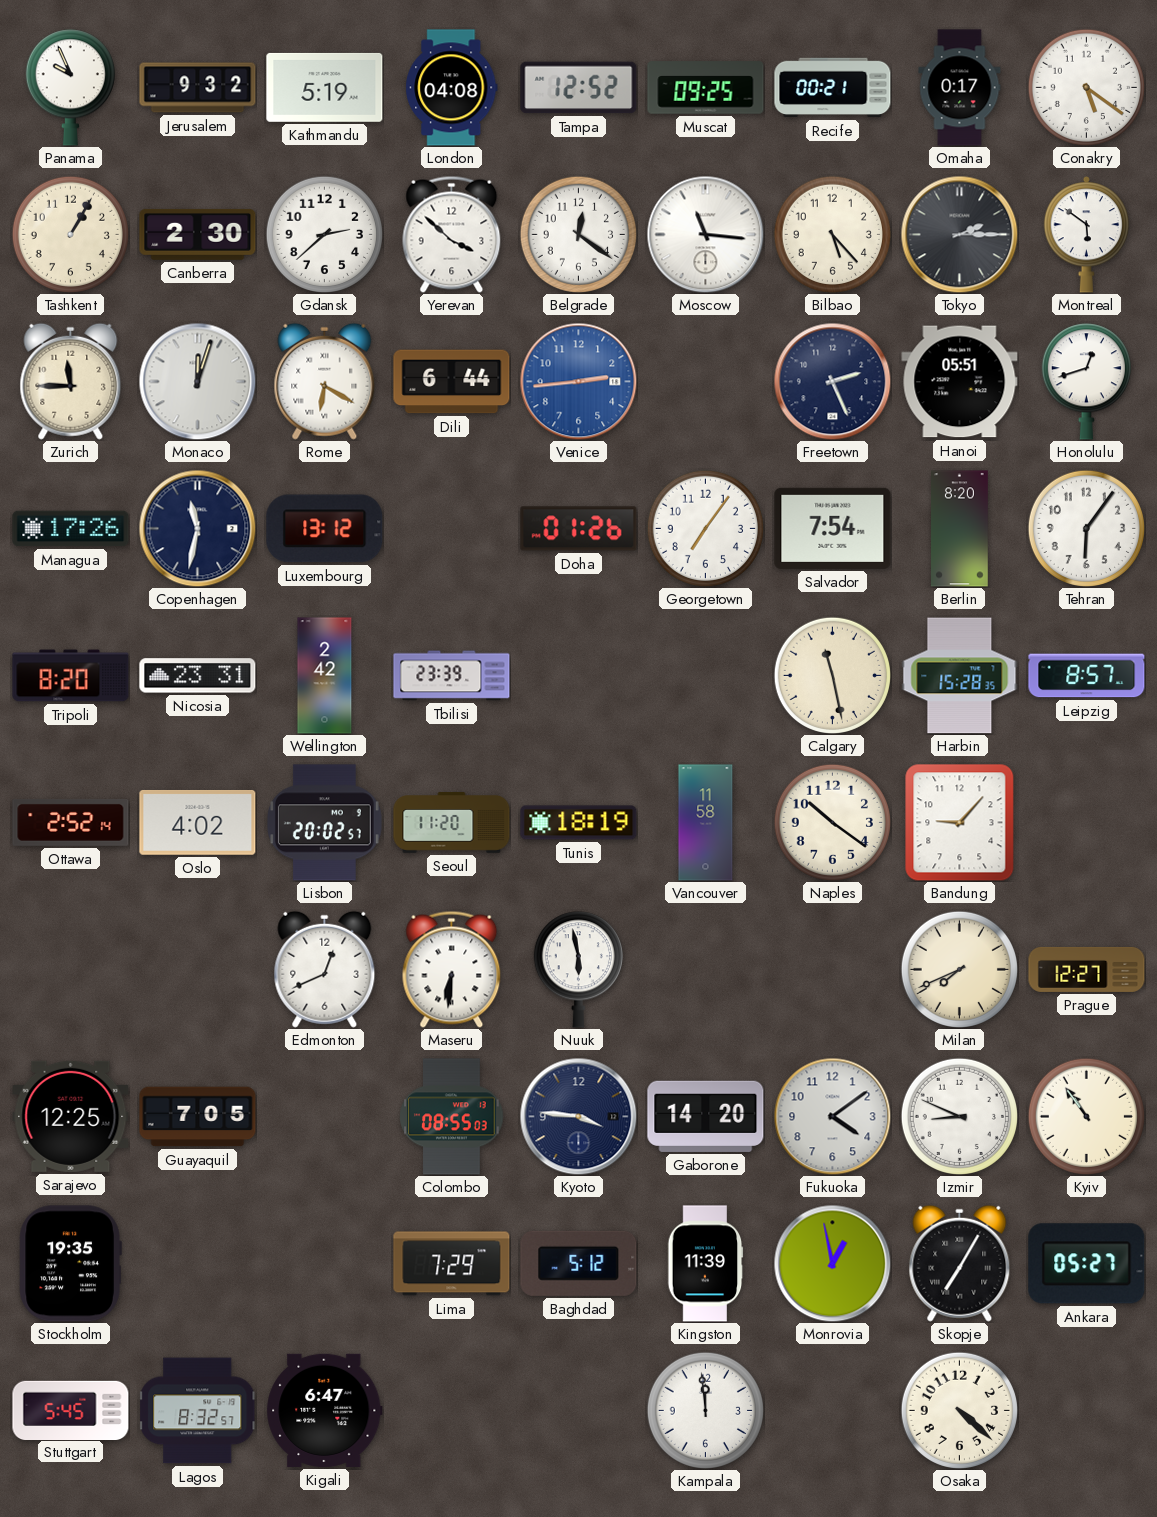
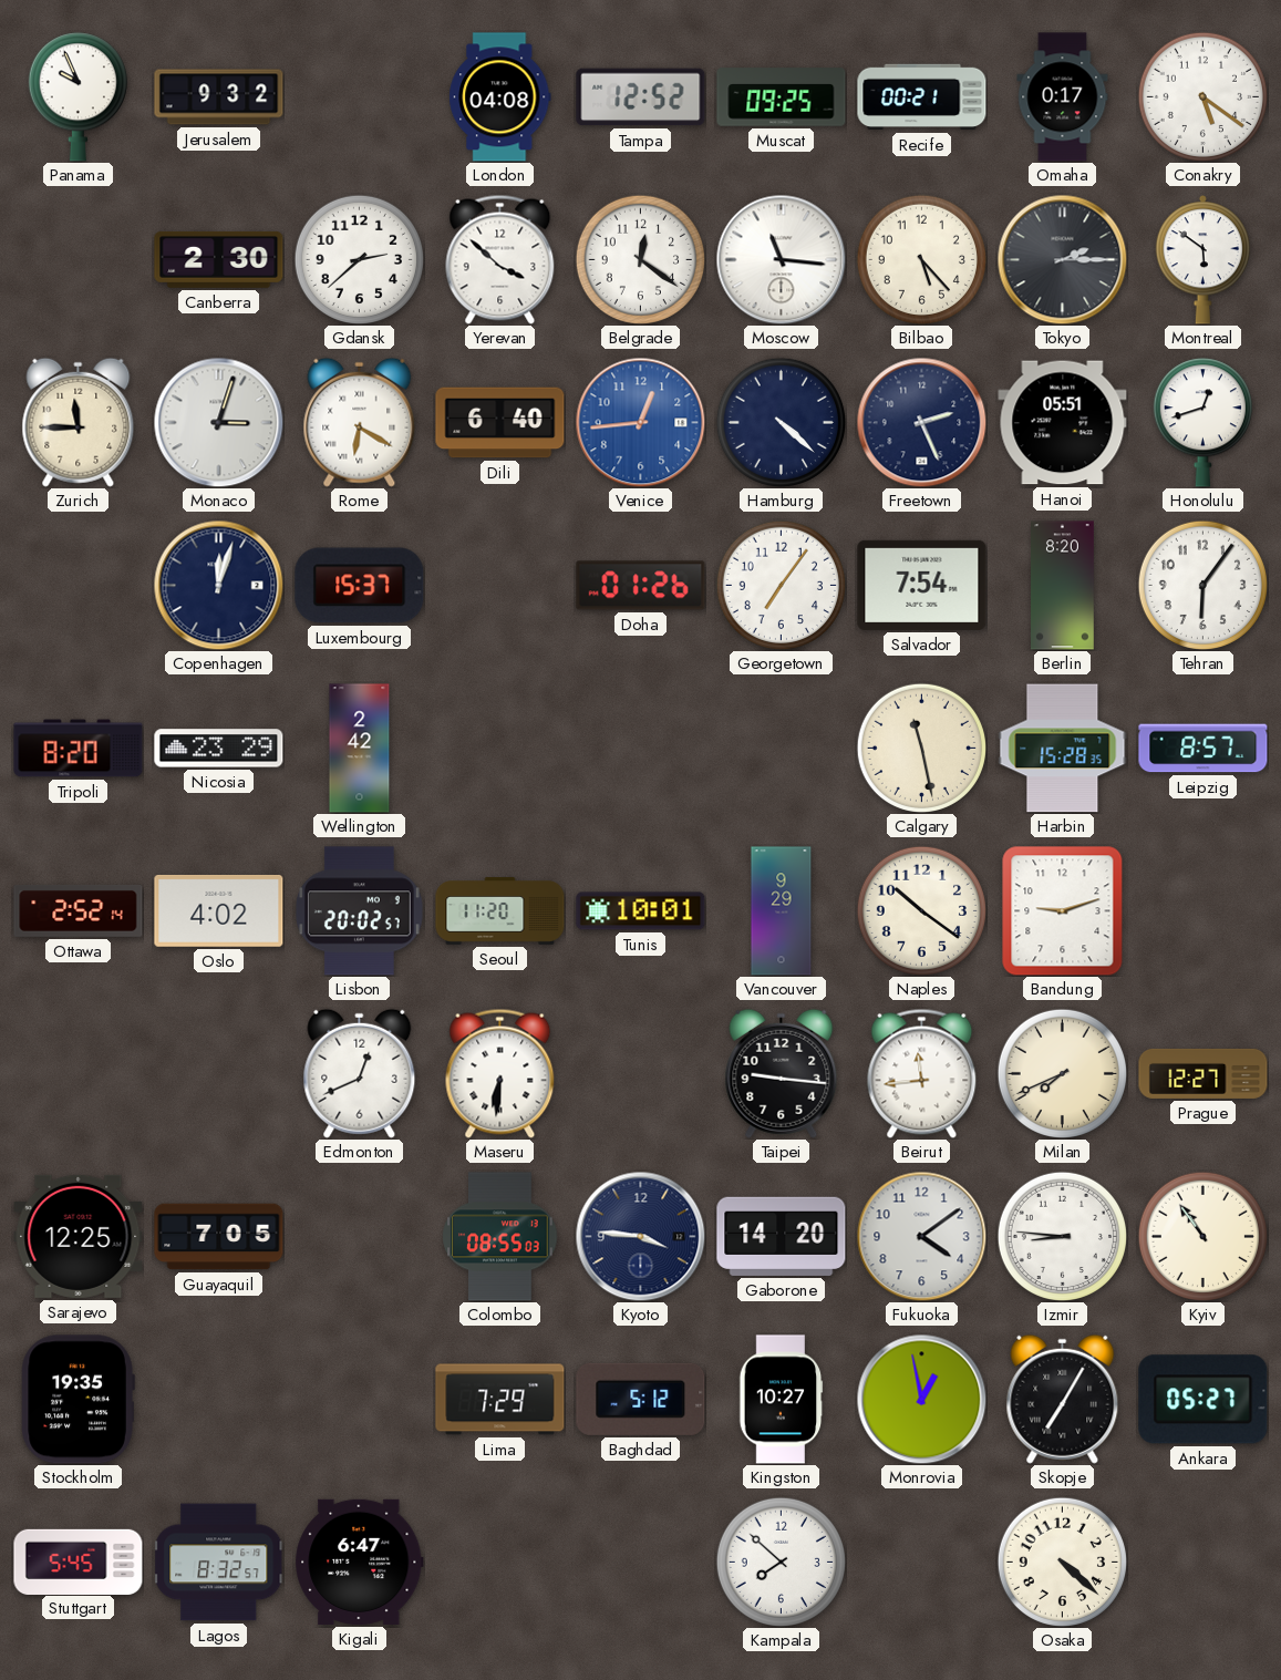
Kathmandu: 5:19 -> none (325, 87)
Tashkent: 1:05 -> none (70, 234)
Monaco: 12:03 -> 3:03 (218, 422)
Dili: 6:44 -> 6:40 (500, 423)
Venice: 2:44 -> 12:44 (640, 422)
Hamburg: none -> 4:22 (781, 422)
Managua: 17:26 -> none (71, 529)
Copenhagen: 11:32 -> 12:03 (218, 585)
Luxembourg: 13:12 -> 15:37 (360, 586)
Nicosia: 23:31 -> 23:29 (219, 749)
Tbilisi: 23:39 -> none (452, 676)
Tunis: 18:19 -> 10:01 (641, 911)
Vancouver: 11:58 -> 9:29 (782, 911)
Bandung: 9:07 -> 9:12 (1063, 911)
Nuuk: 5:58 -> none (578, 970)
Taipei: none -> 9:16 (782, 1073)
Beirut: none -> 11:44 (922, 1073)
Izmir: 8:49 -> 8:46 (1062, 1236)
Kingston: 11:39 -> 10:27 (782, 1400)
Kampala: 11:59 -> 7:52 (781, 1562)
